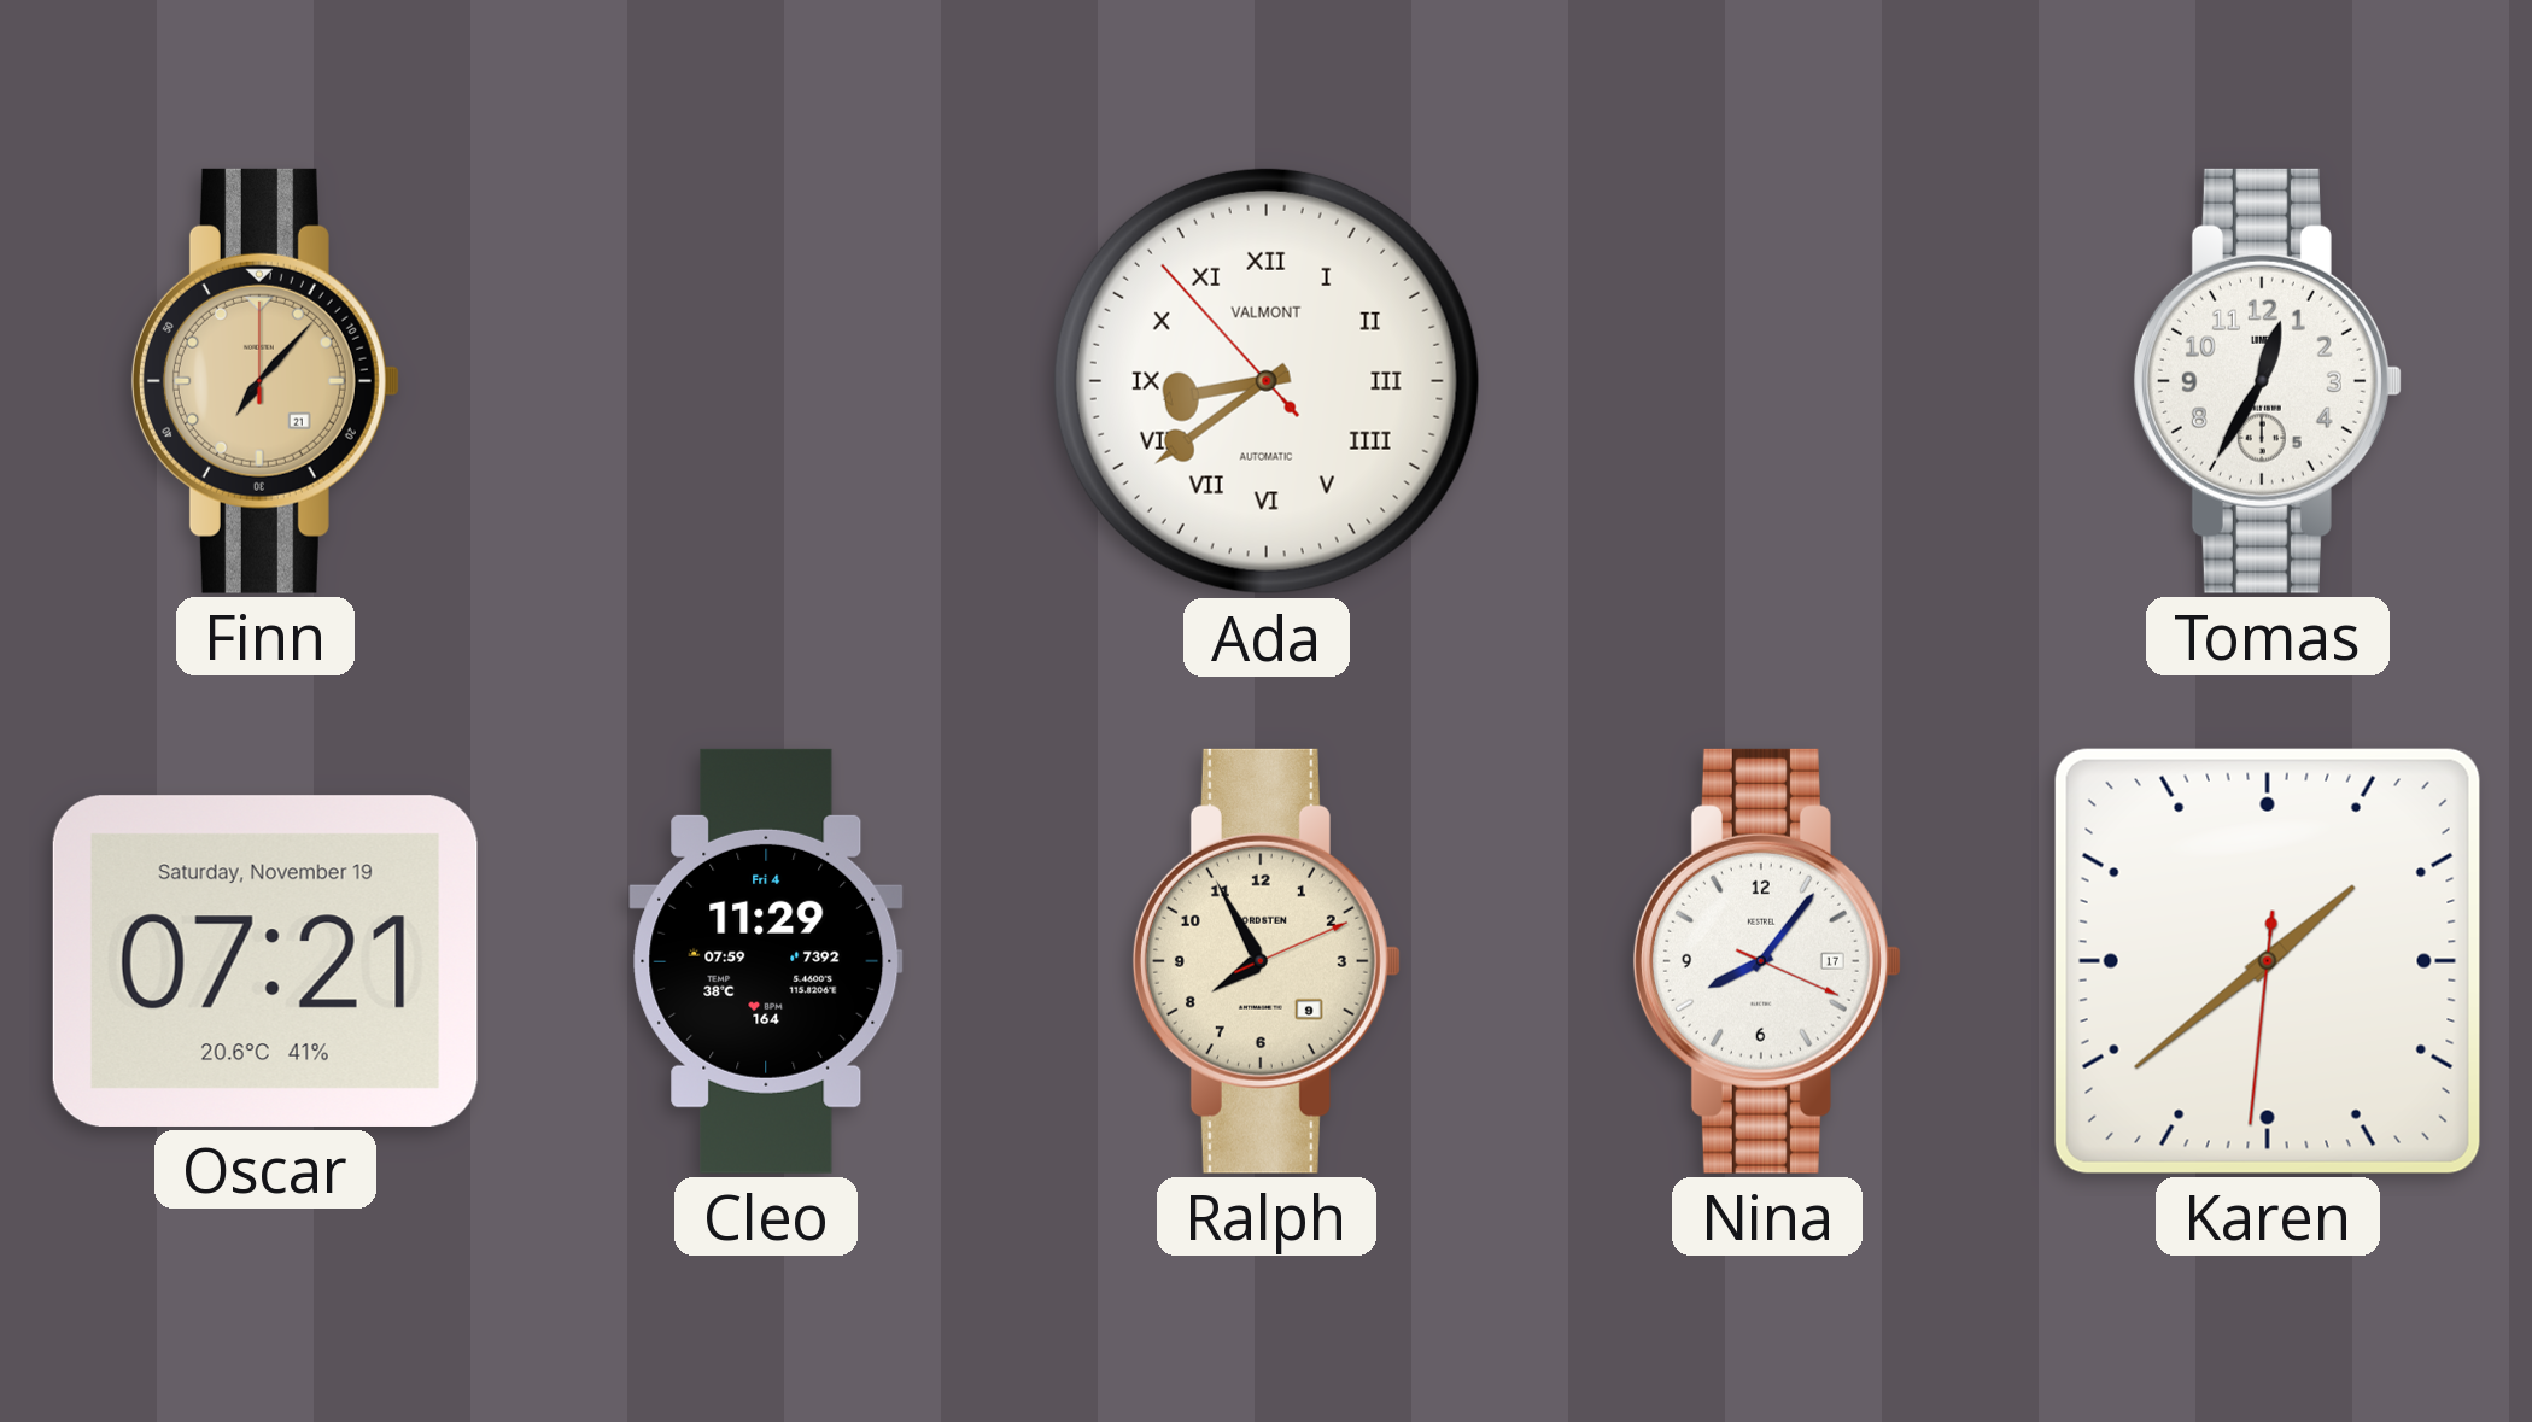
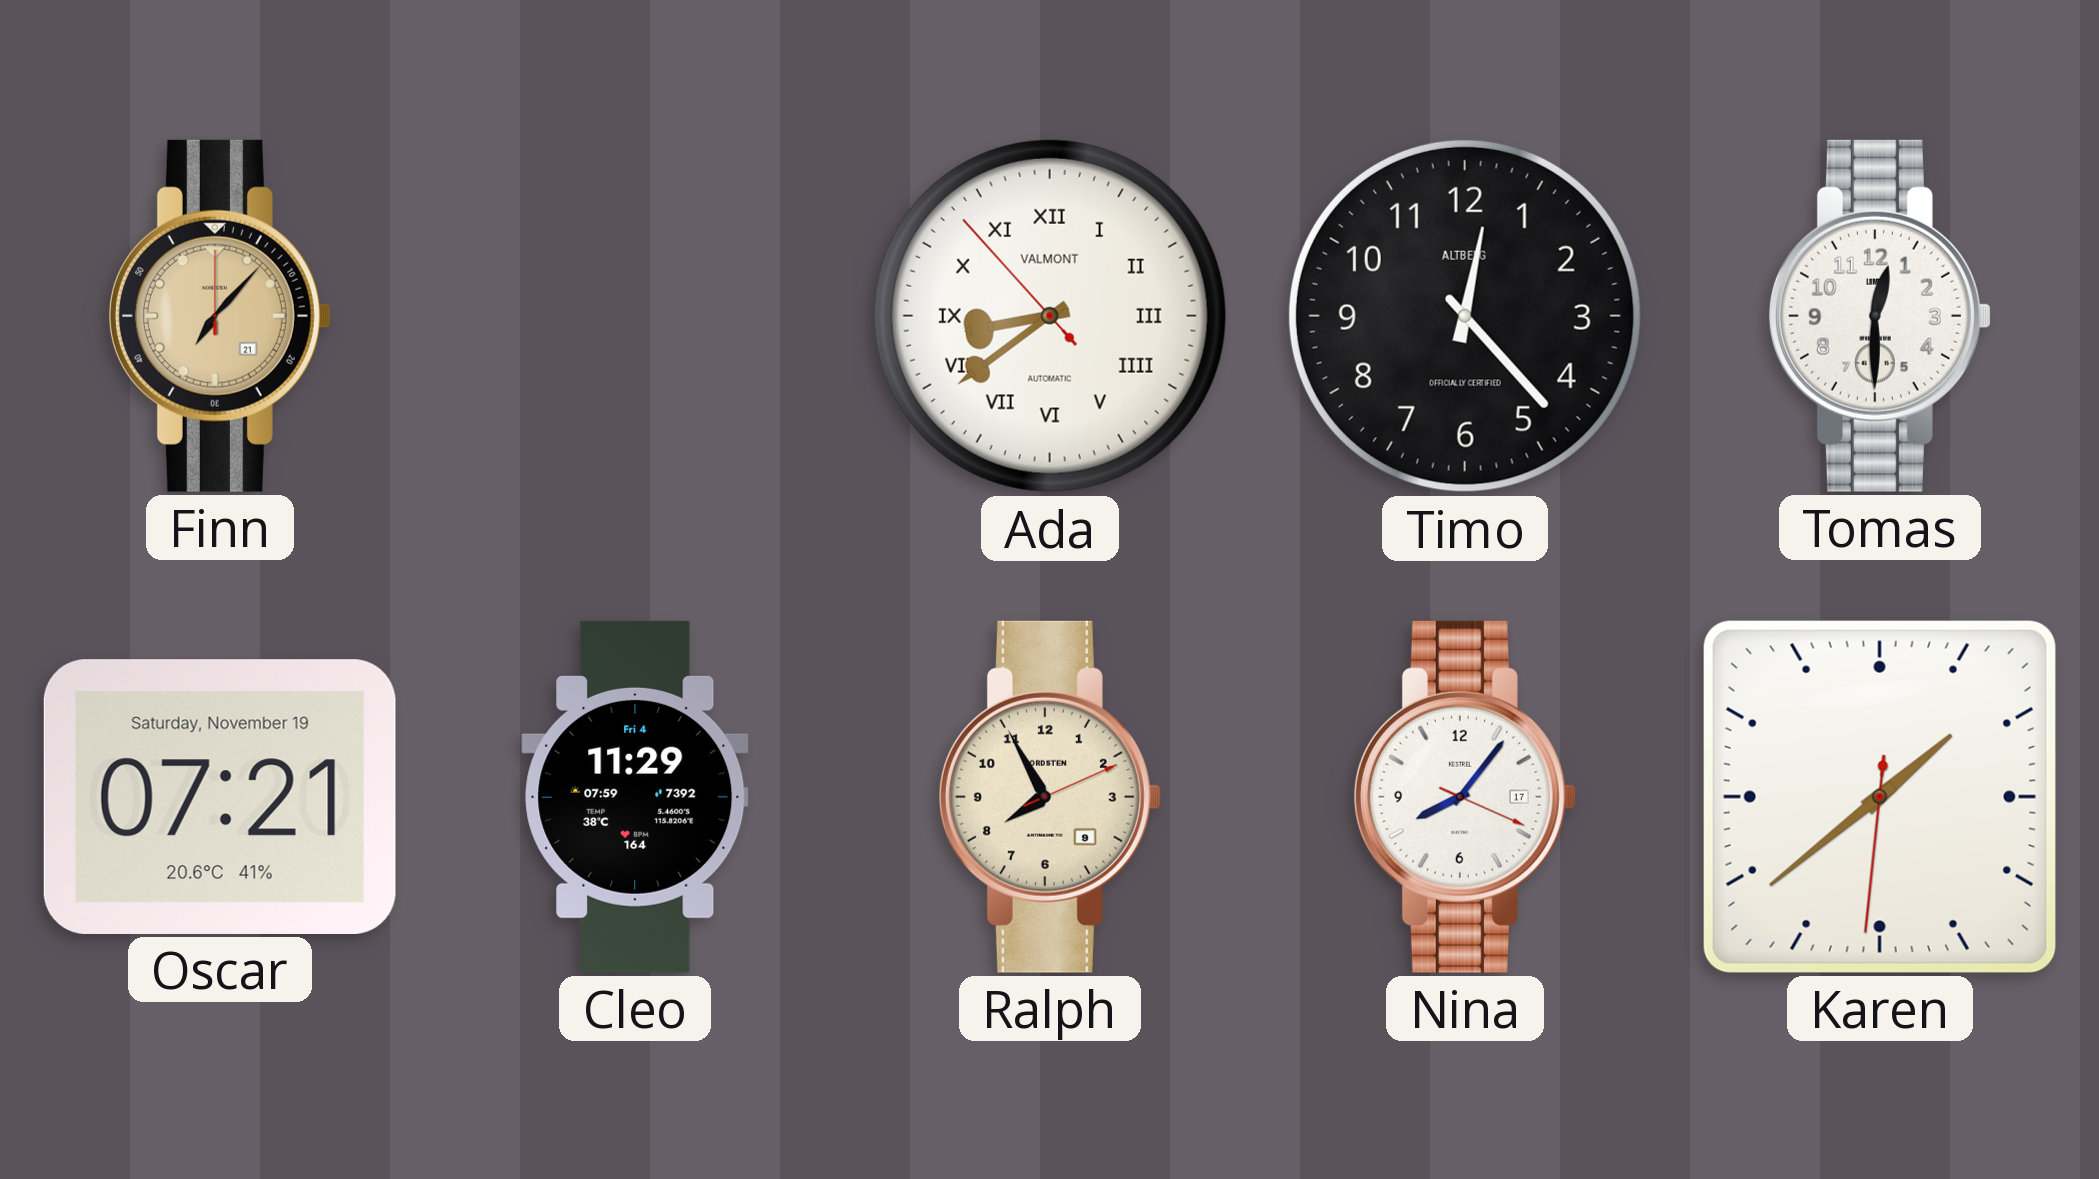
Timo: none -> 12:23 (1465, 316)
Tomas: 12:35 -> 12:30 (1880, 316)
